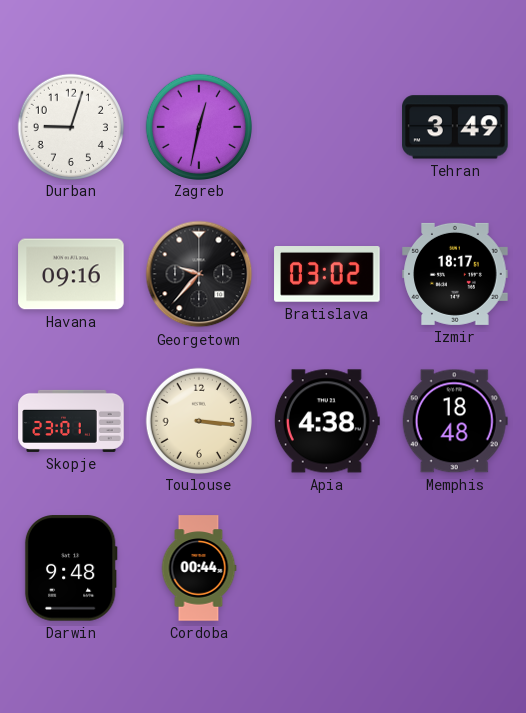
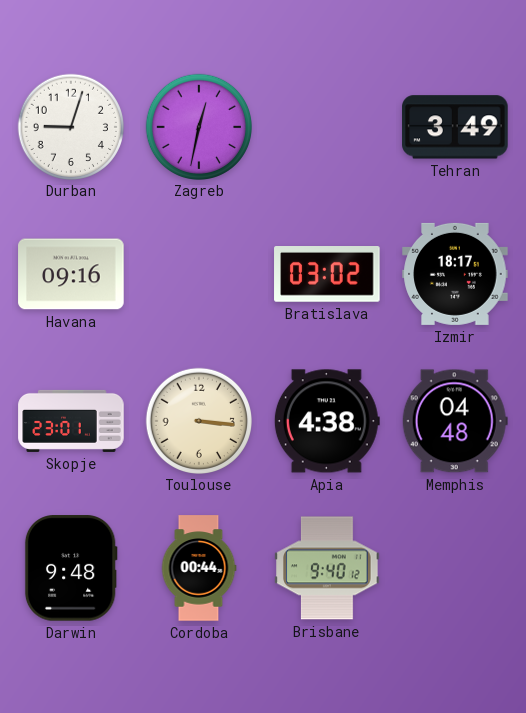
Georgetown: 9:37 -> none (199, 274)
Memphis: 18:48 -> 04:48 (455, 421)
Brisbane: none -> 9:40 (327, 568)
